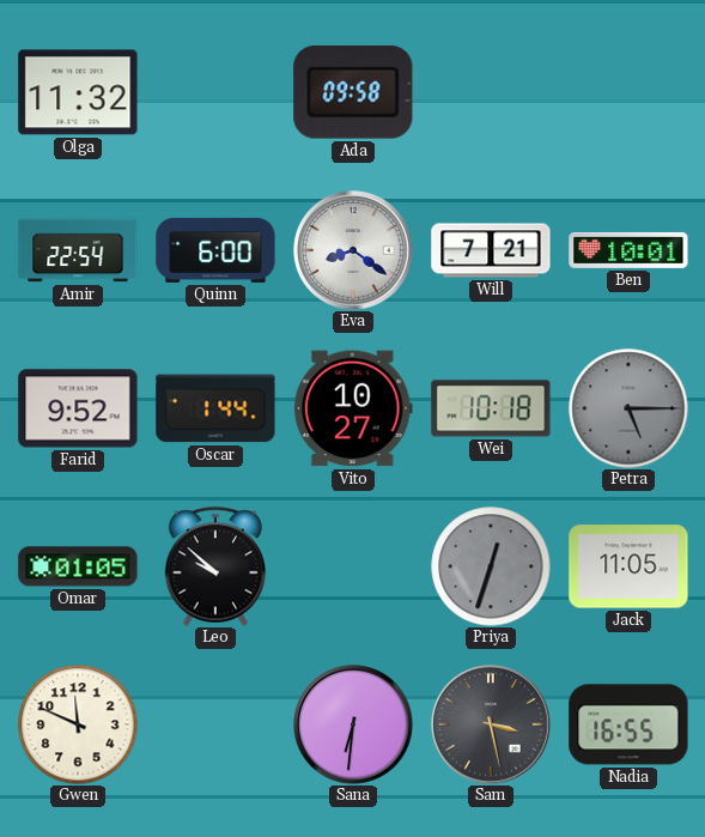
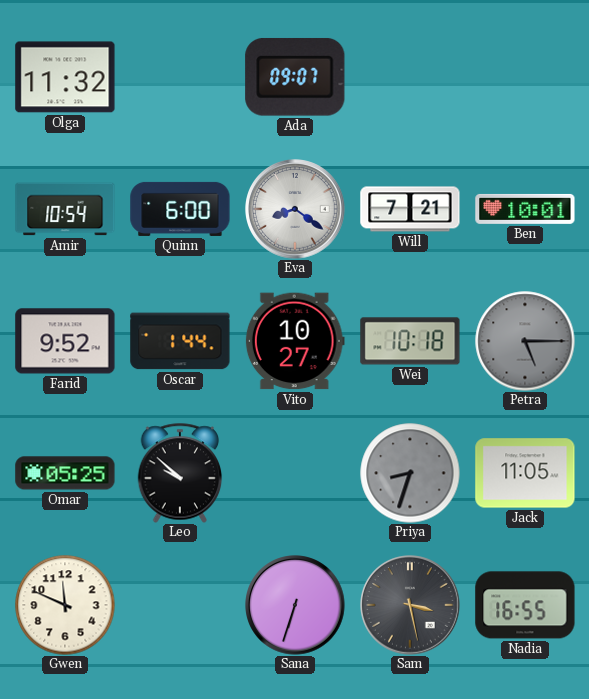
Ada: 09:58 -> 09:07 (295, 77)
Amir: 22:54 -> 10:54 (65, 209)
Omar: 01:05 -> 05:25 (65, 473)
Priya: 12:33 -> 8:33 (410, 473)
Sana: 6:31 -> 6:33 (295, 605)
